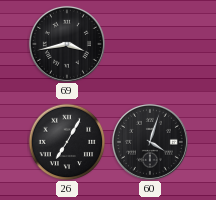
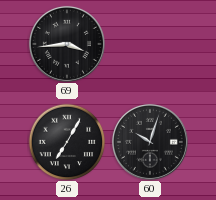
69: 3:43 -> 3:44 (67, 44)
60: 4:03 -> 10:03 (150, 142)
